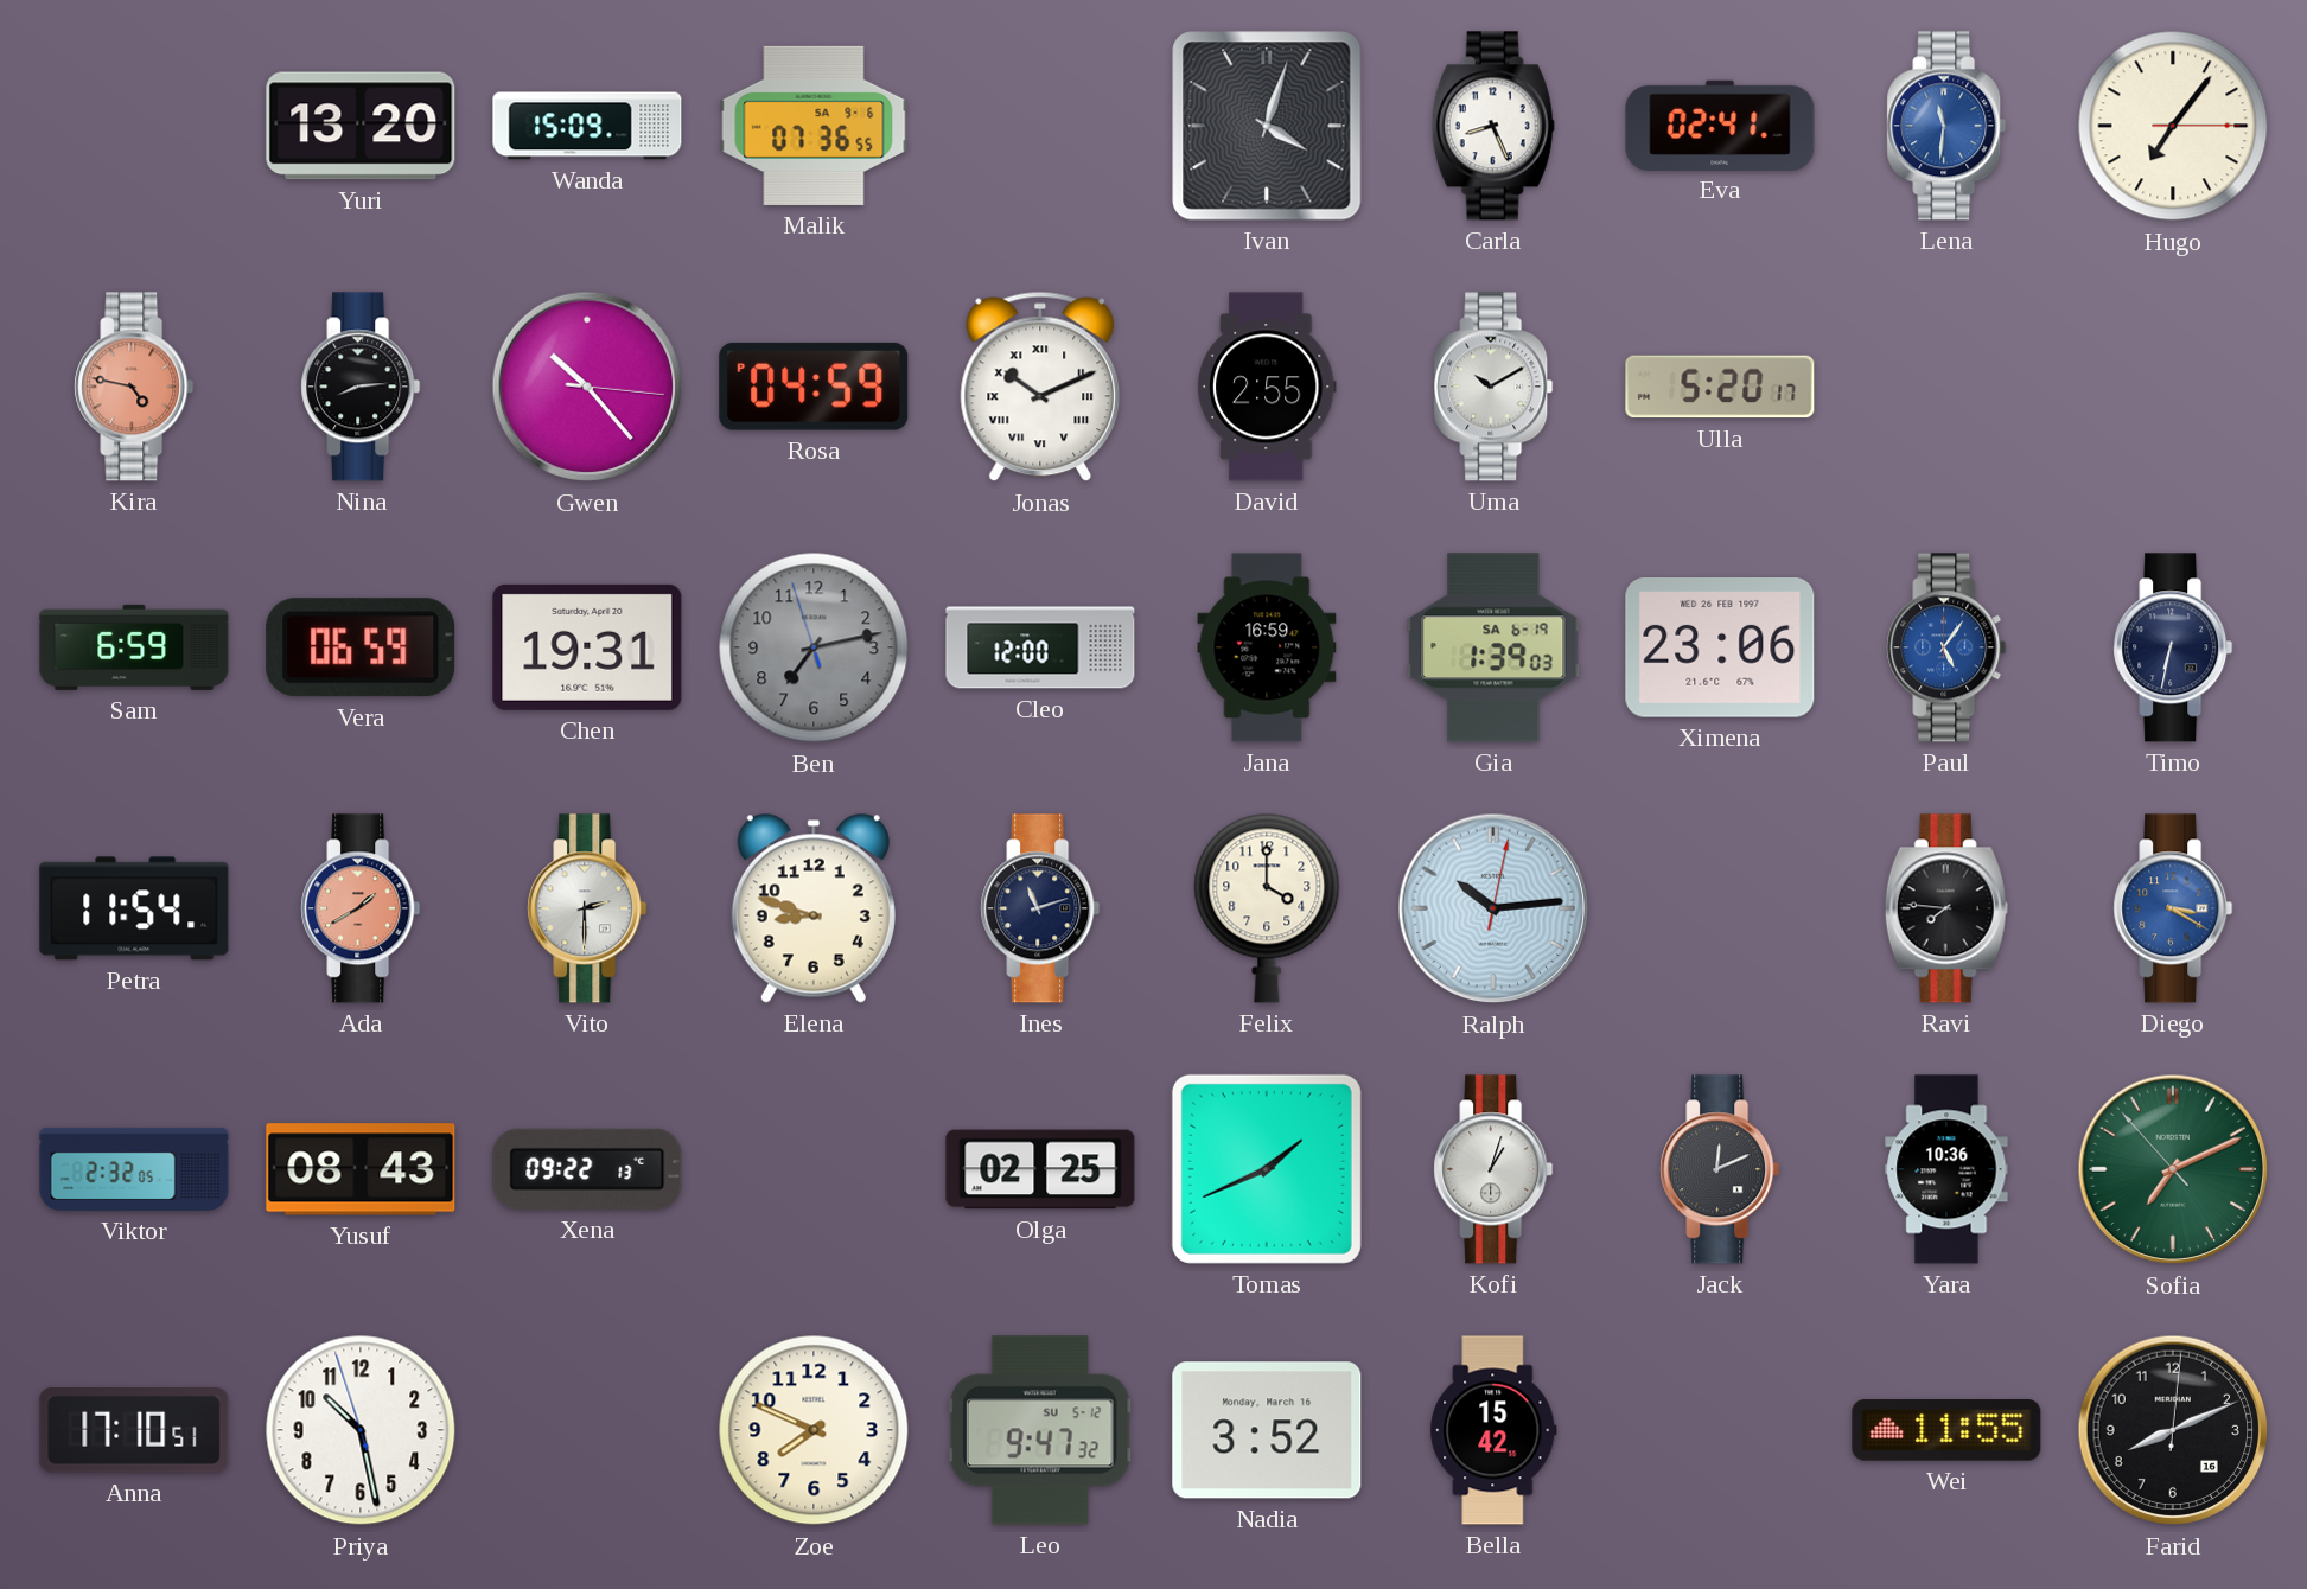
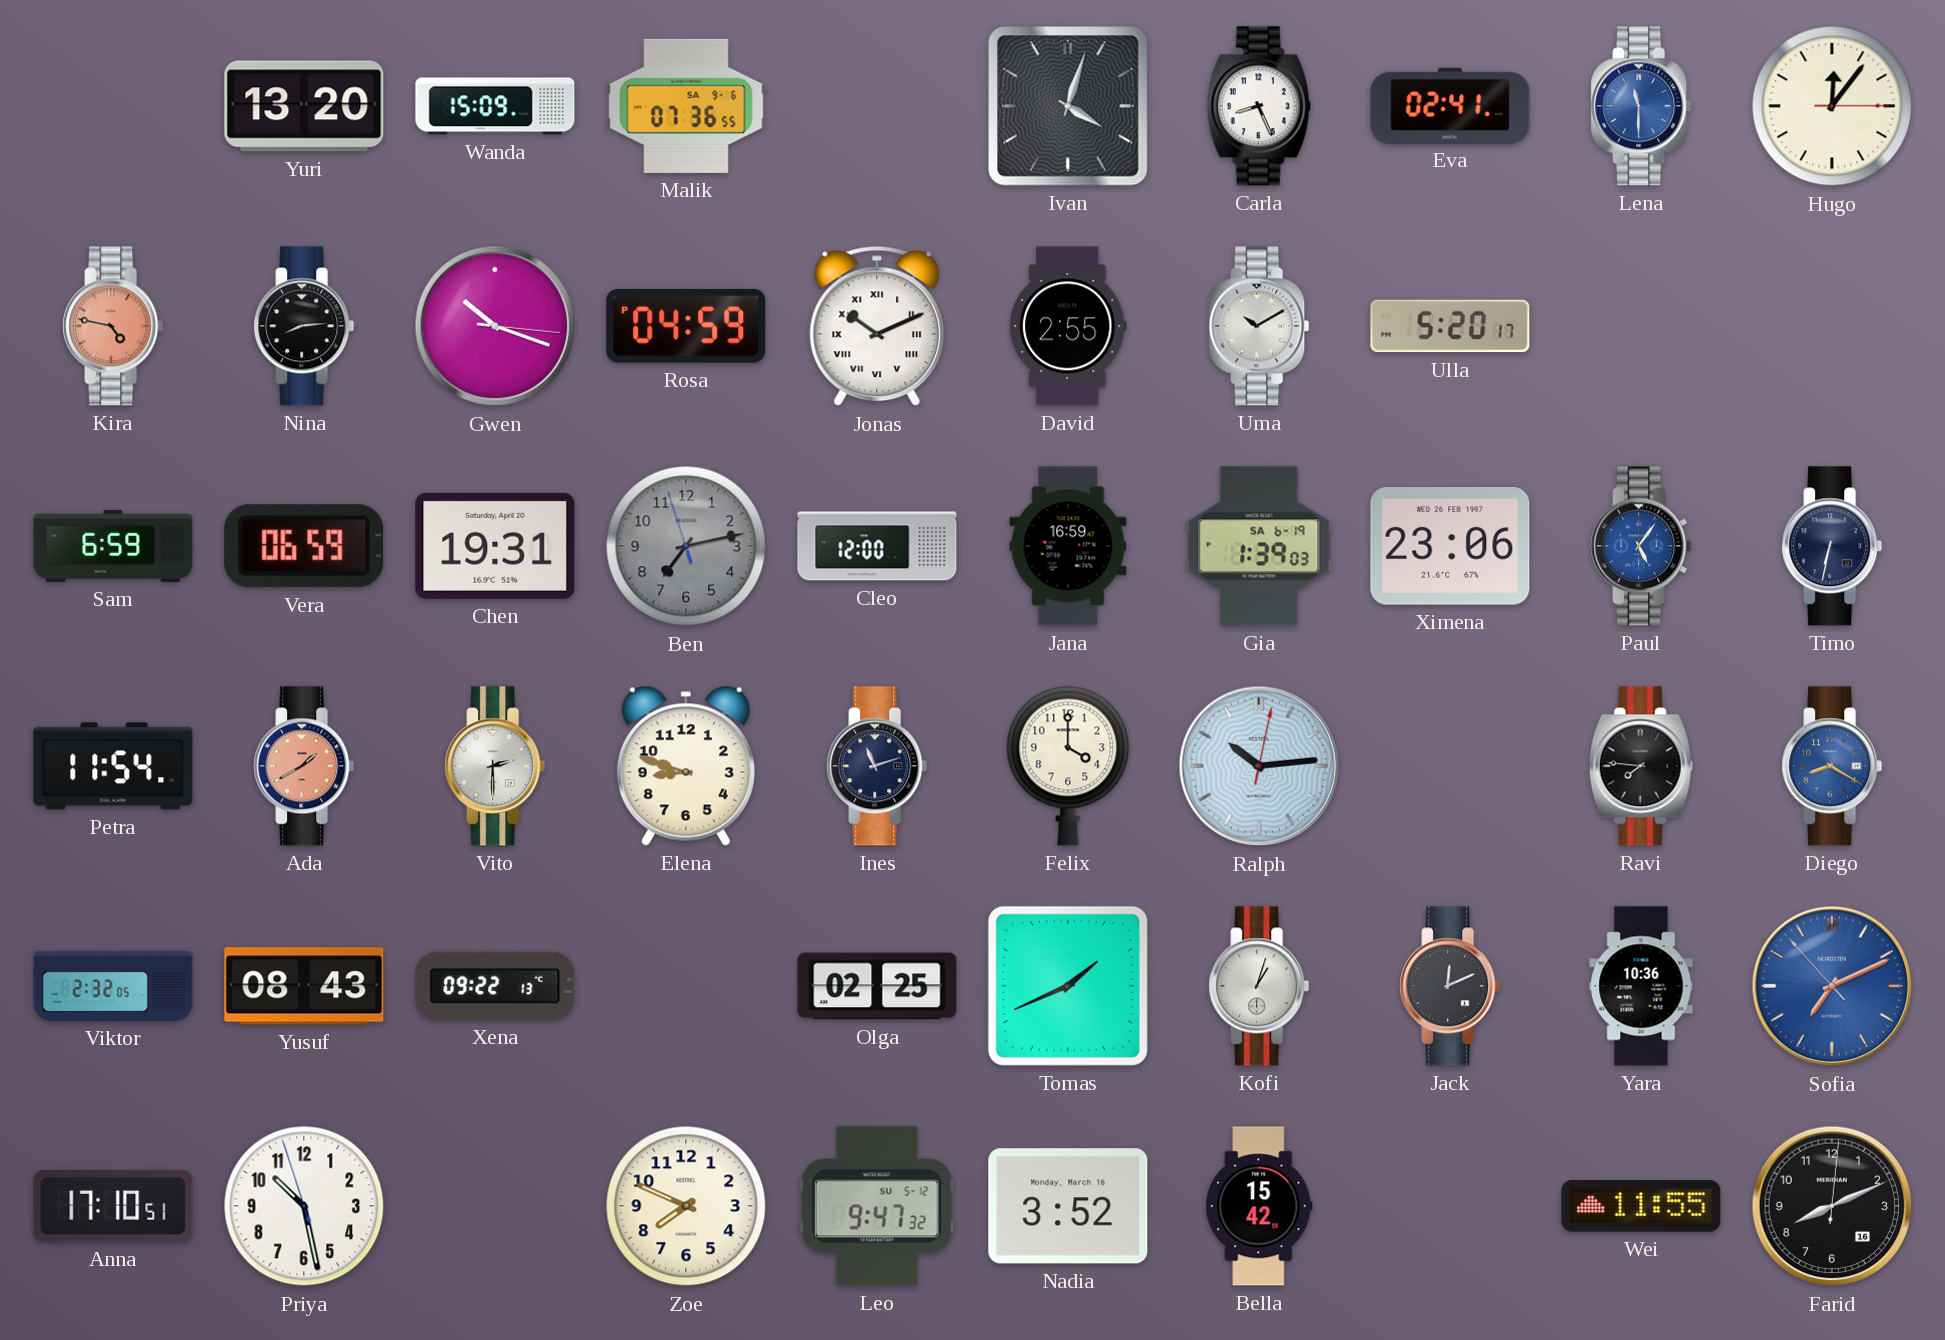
Lena: 11:31 -> 11:30 (1641, 106)
Hugo: 7:06 -> 12:06 (1832, 106)
Gwen: 10:23 -> 10:18 (495, 326)
Diego: 3:20 -> 8:20 (1832, 766)
Sofia dial: green -> blue (1832, 986)
